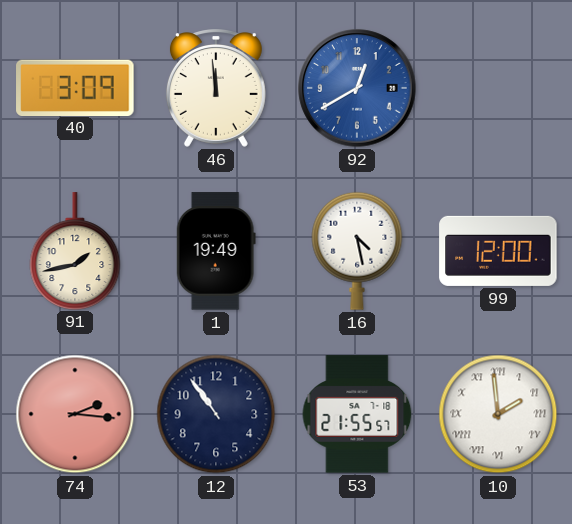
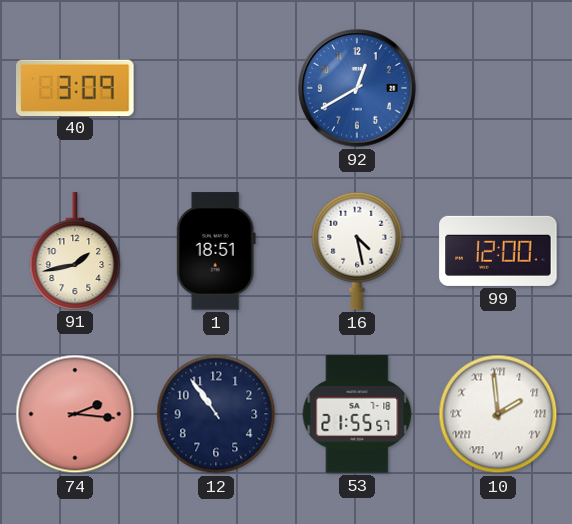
46: 11:59 -> none (216, 88)
1: 19:49 -> 18:51 (216, 251)
